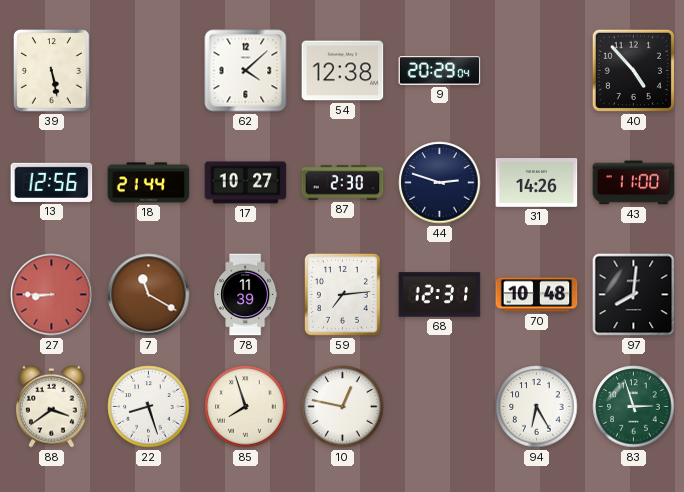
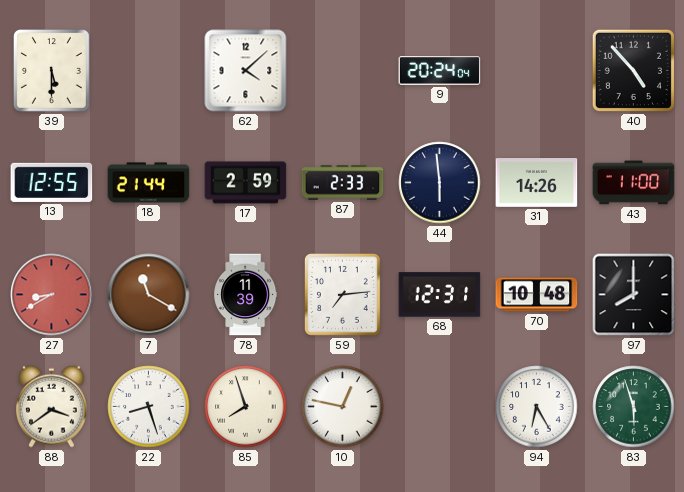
39: 5:28 -> 5:30 (52, 71)
54: 12:38 -> none (343, 71)
9: 20:29 -> 20:24 (440, 71)
13: 12:56 -> 12:55 (52, 182)
17: 10:27 -> 2:59 (246, 183)
87: 2:30 -> 2:33 (343, 183)
44: 2:48 -> 5:59 (440, 183)
27: 8:45 -> 8:40 (52, 295)
97: 8:01 -> 8:00 (634, 295)
83: 2:57 -> 5:57 (634, 407)
